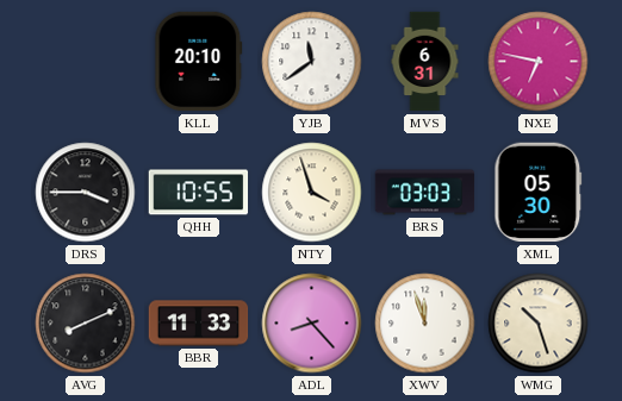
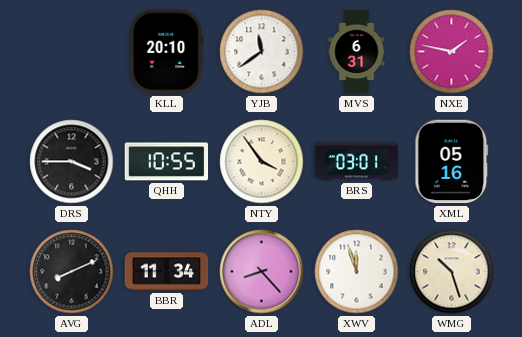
NXE: 6:47 -> 1:47 (452, 52)
NTY: 3:57 -> 3:54 (262, 162)
BRS: 03:03 -> 03:01 (357, 162)
XML: 05:30 -> 05:16 (452, 162)
BBR: 11:33 -> 11:34 (167, 272)
